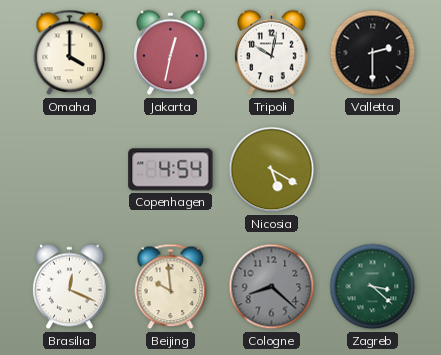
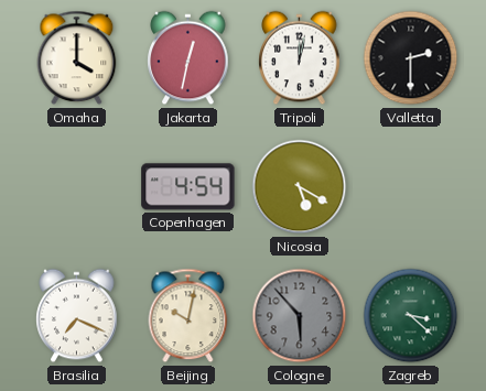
Tripoli: 10:02 -> 12:02 (300, 58)
Brasilia: 12:19 -> 7:19 (77, 316)
Beijing: 9:59 -> 10:02 (188, 316)
Cologne: 8:22 -> 5:53 (300, 316)
